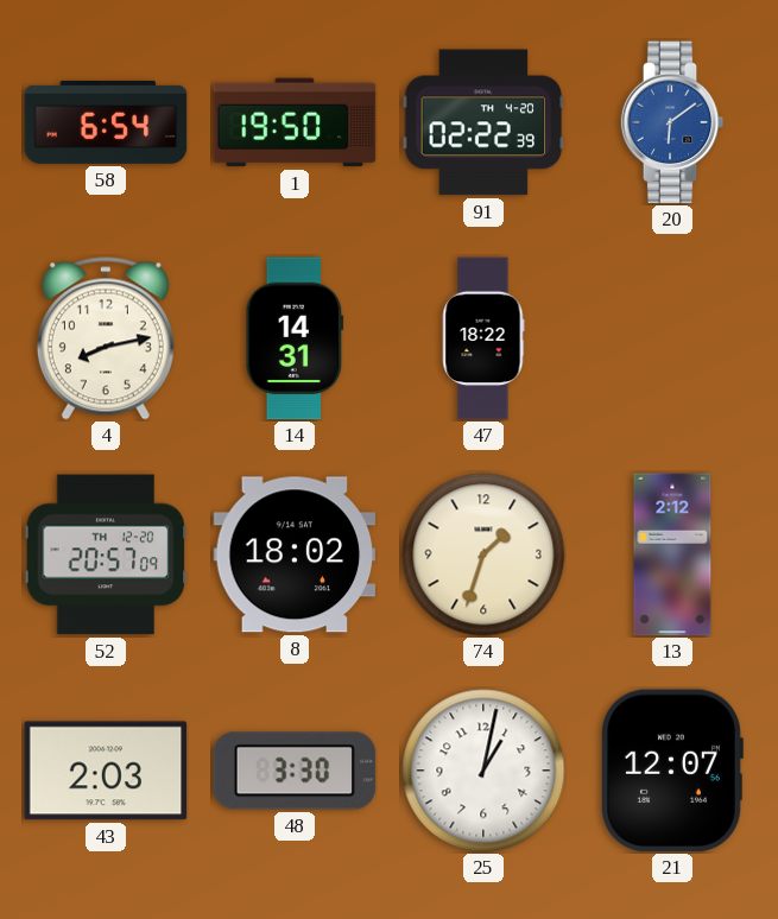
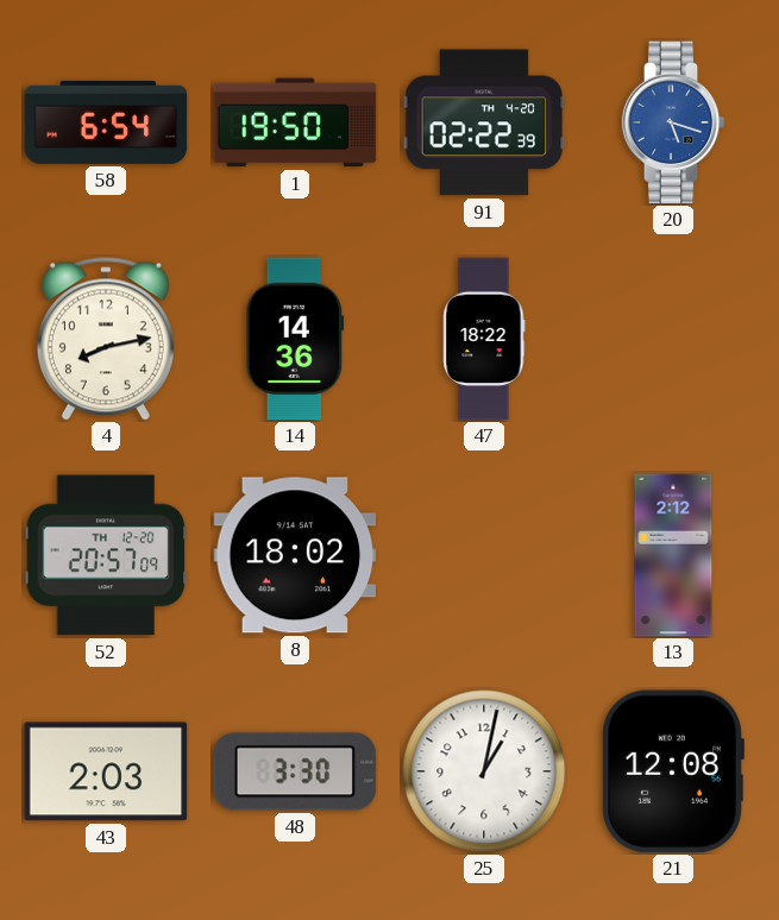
20: 6:09 -> 5:18 (673, 122)
14: 14:31 -> 14:36 (295, 339)
74: 1:33 -> none (483, 554)
21: 12:07 -> 12:08 (673, 771)
